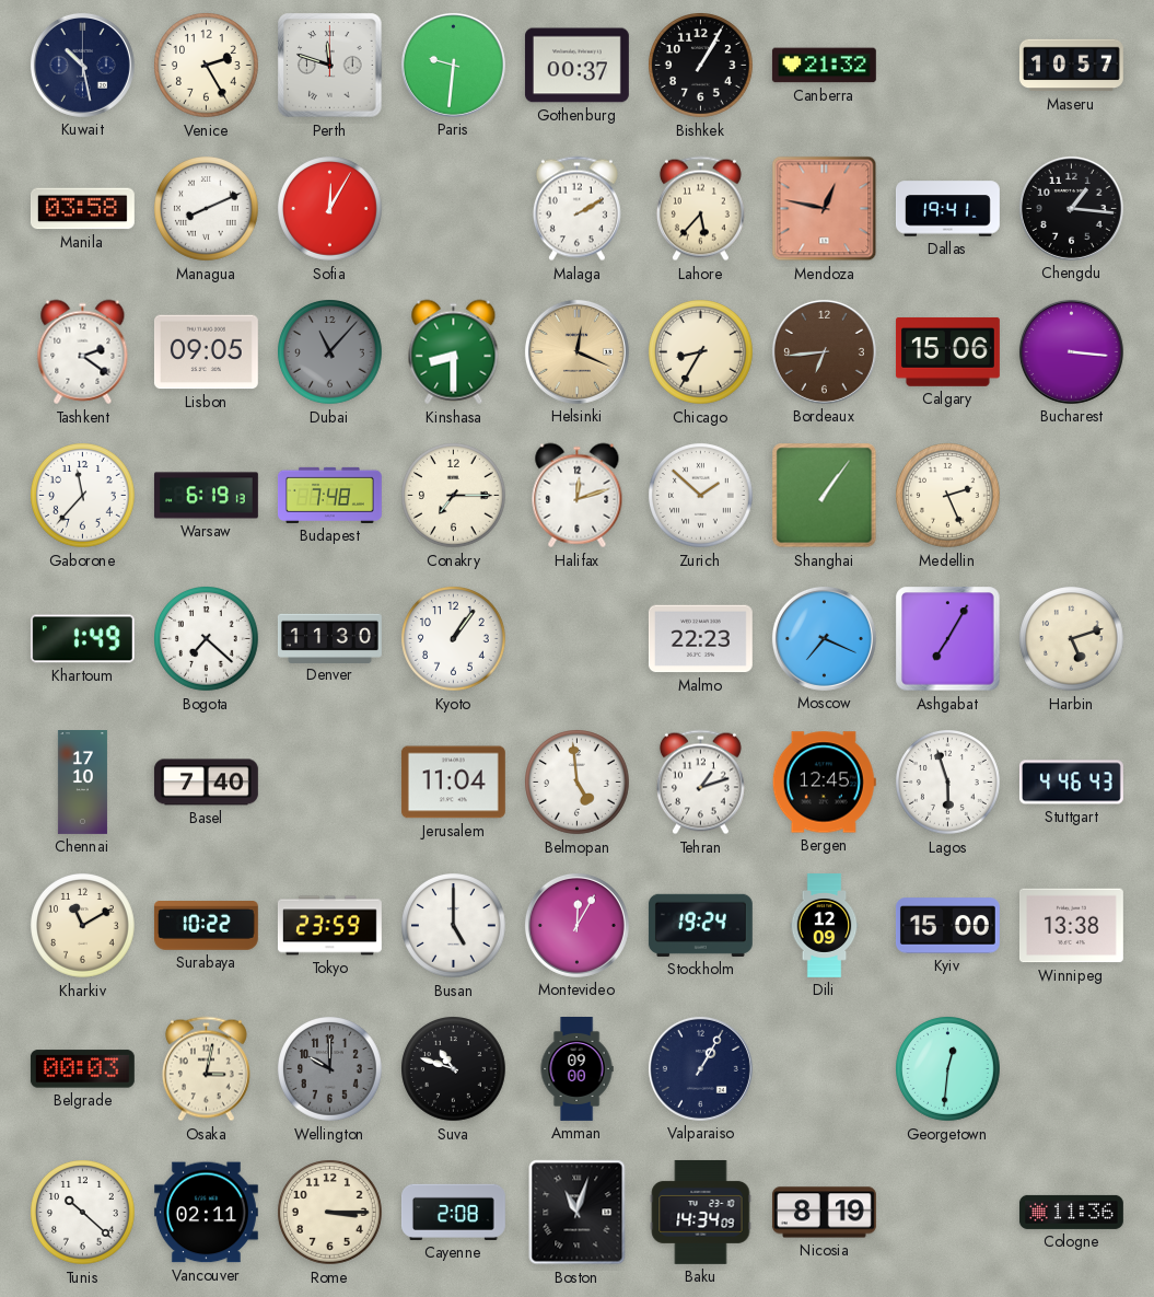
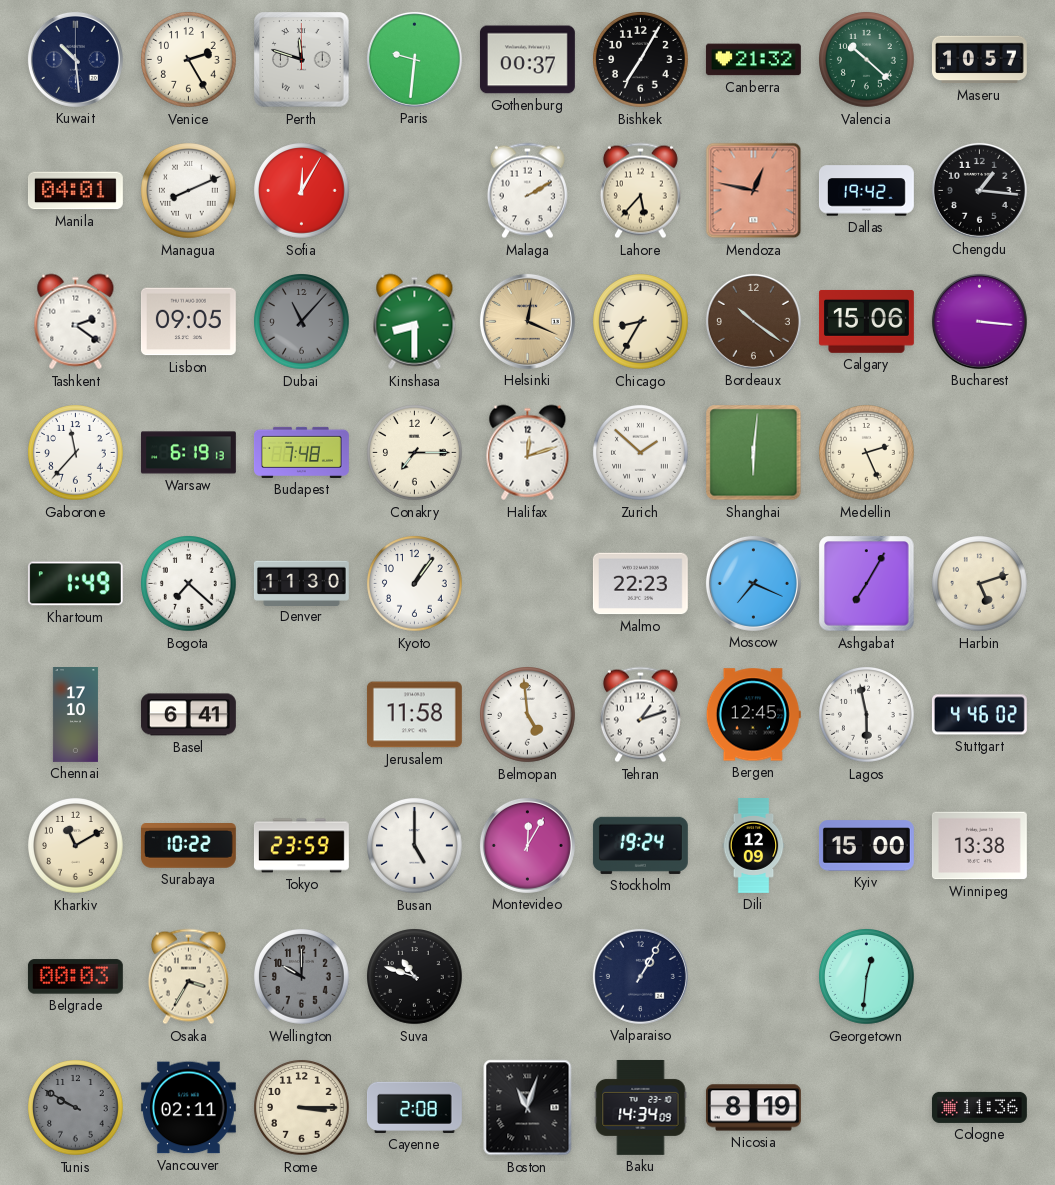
Kuwait: 10:28 -> 10:29 (75, 59)
Bishkek: 1:05 -> 7:05 (641, 60)
Valencia: none -> 10:22 (867, 60)
Manila: 03:58 -> 04:01 (75, 191)
Dallas: 19:41 -> 19:42 (866, 191)
Bordeaux: 6:44 -> 10:21 (753, 321)
Shanghai: 1:06 -> 6:01 (754, 453)
Basel: 7:40 -> 6:41 (188, 715)
Jerusalem: 11:04 -> 11:58 (414, 715)
Lagos: 5:57 -> 5:58 (867, 715)
Stuttgart: 4:46:43 -> 4:46:02 (979, 715)
Osaka: 3:02 -> 3:35 (188, 977)
Amman: 09:00 -> none (576, 1069)
Tunis: 10:22 -> 9:50 (76, 1108)
Tunis dial: white -> grey (76, 1108)
